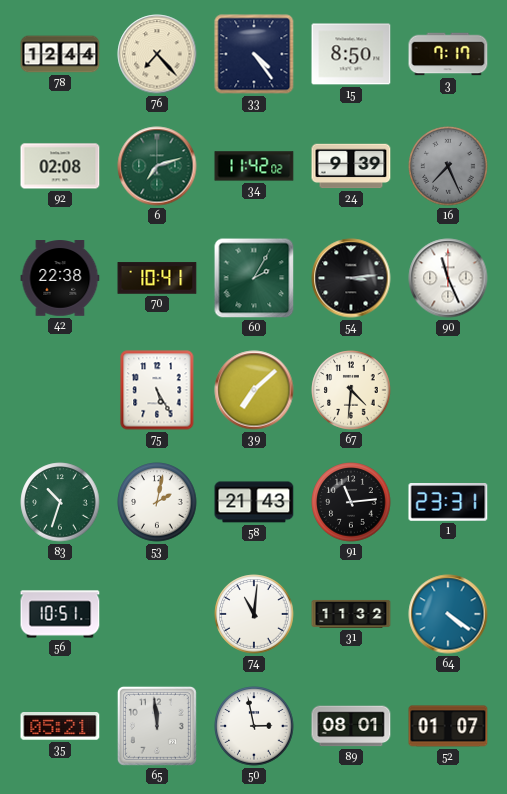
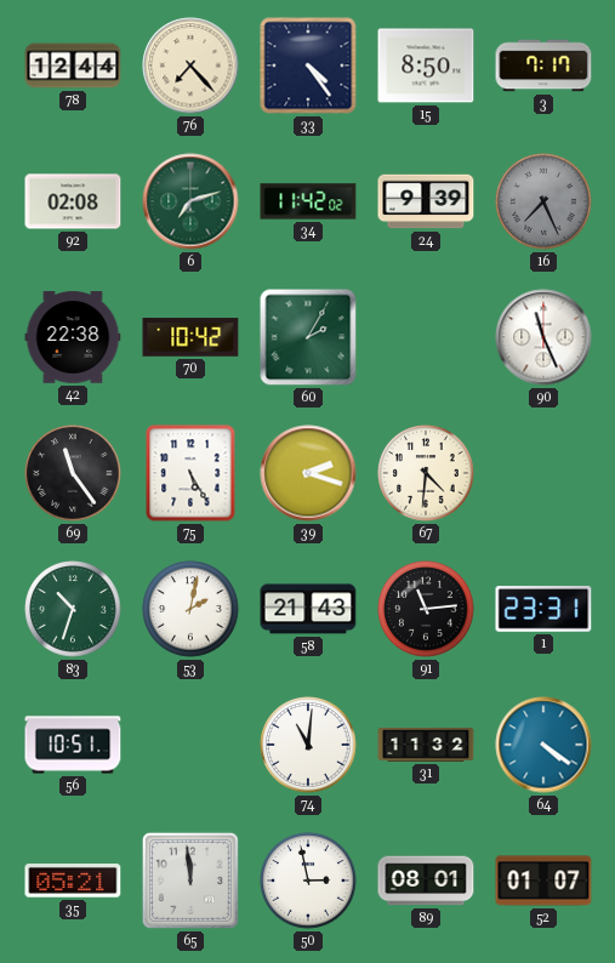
70: 10:41 -> 10:42 (190, 337)
54: 3:14 -> none (351, 278)
69: none -> 11:24 (73, 473)
39: 7:08 -> 2:18 (308, 473)
